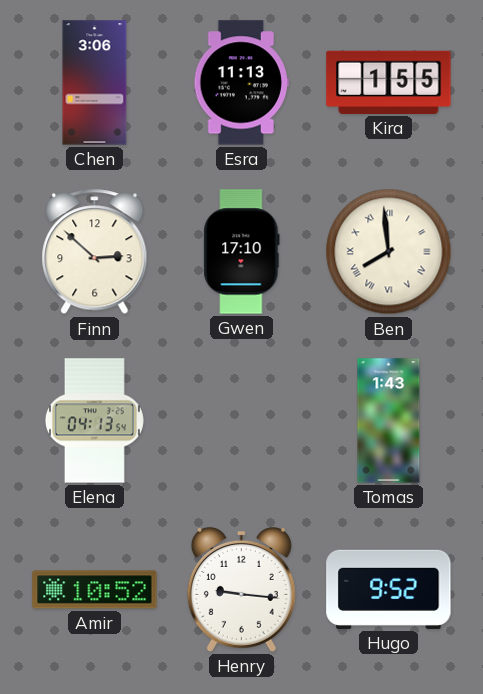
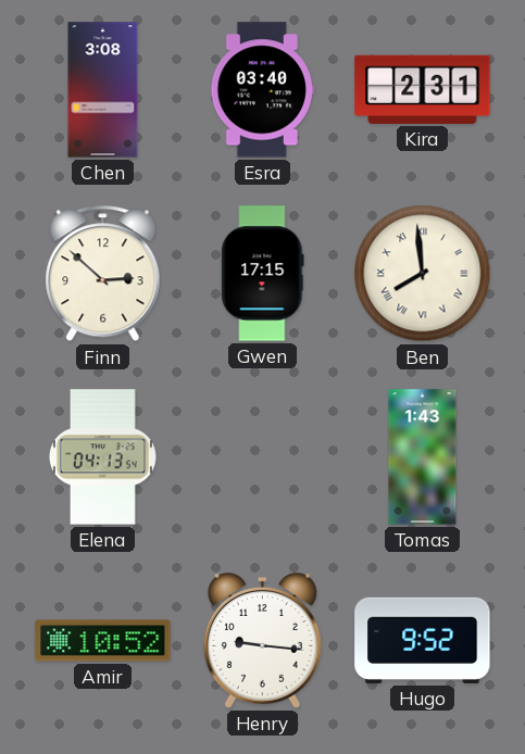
Chen: 3:06 -> 3:08 (103, 90)
Esra: 11:13 -> 03:40 (262, 90)
Kira: 1:55 -> 2:31 (423, 89)
Gwen: 17:10 -> 17:15 (263, 274)
